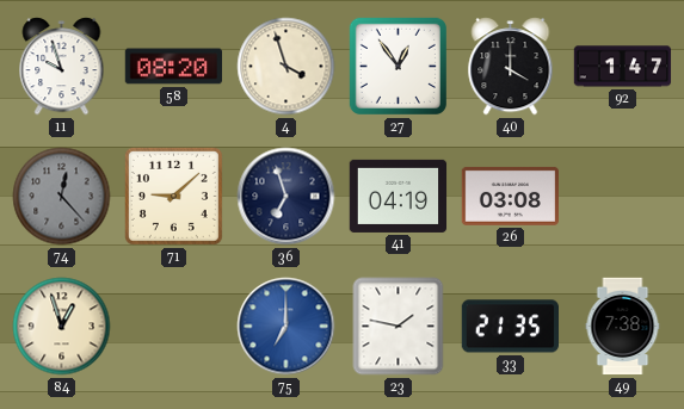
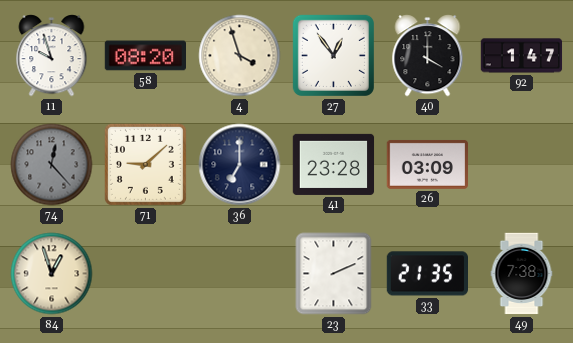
36: 6:57 -> 7:00 (240, 165)
41: 04:19 -> 23:28 (334, 164)
26: 03:08 -> 03:09 (428, 164)
75: 7:00 -> none (286, 327)
23: 1:47 -> 2:11 (334, 274)
